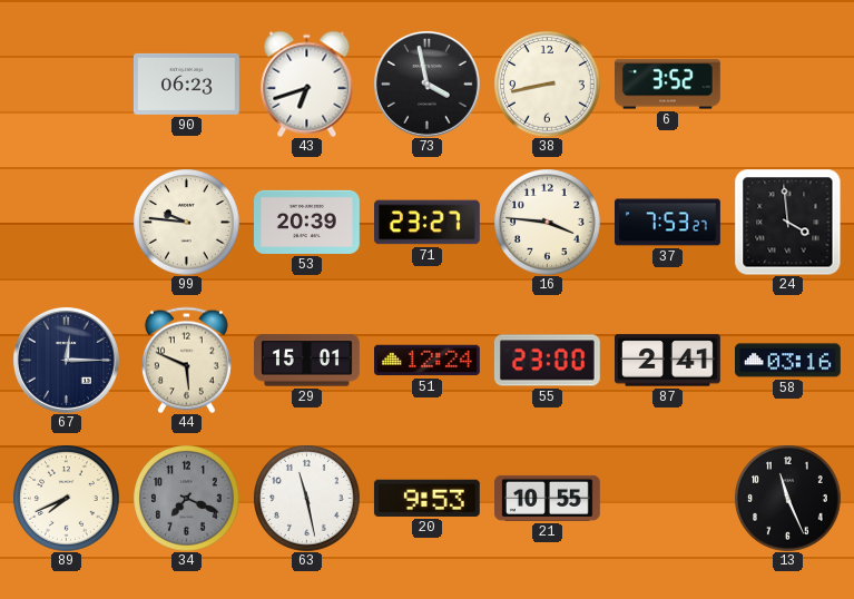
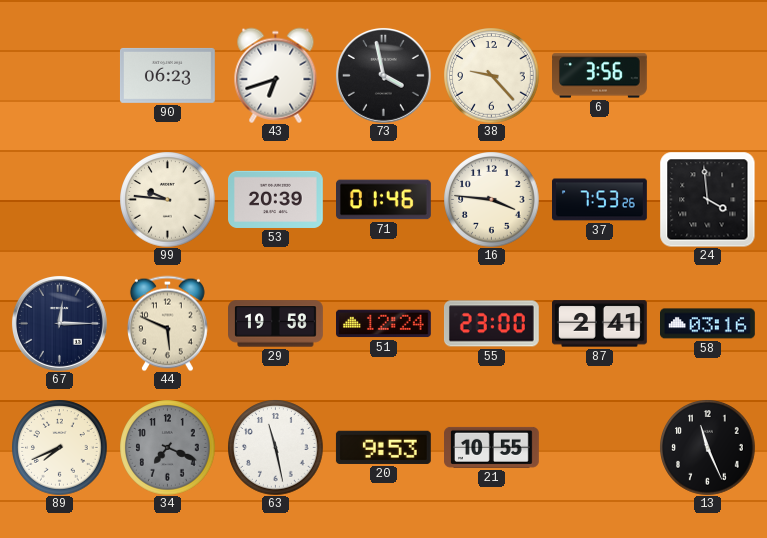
38: 8:43 -> 9:23 (491, 75)
6: 3:52 -> 3:56 (600, 76)
71: 23:27 -> 01:46 (384, 200)
37: 7:53:27 -> 7:53:26 (600, 200)
29: 15:01 -> 19:58 (276, 324)
